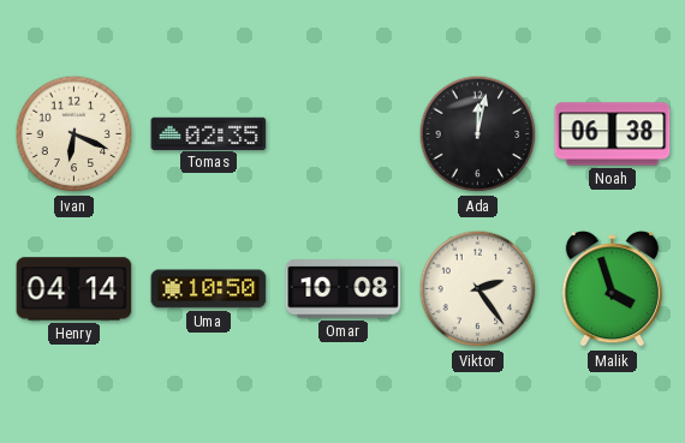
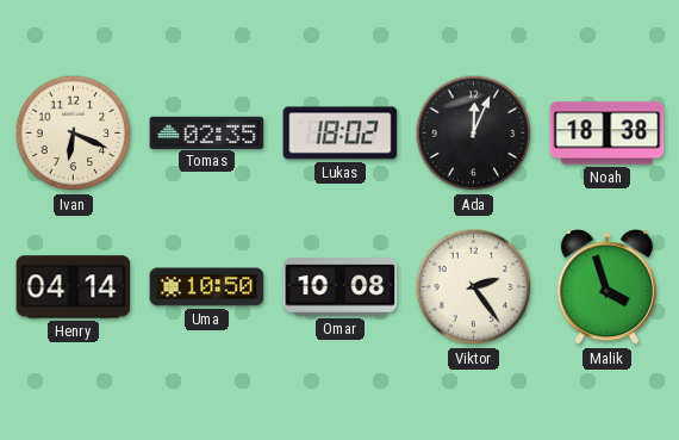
Lukas: none -> 18:02 (341, 134)
Ada: 12:02 -> 12:04 (474, 134)
Noah: 06:38 -> 18:38 (608, 134)
